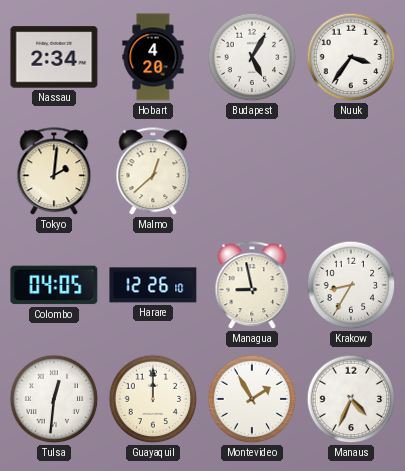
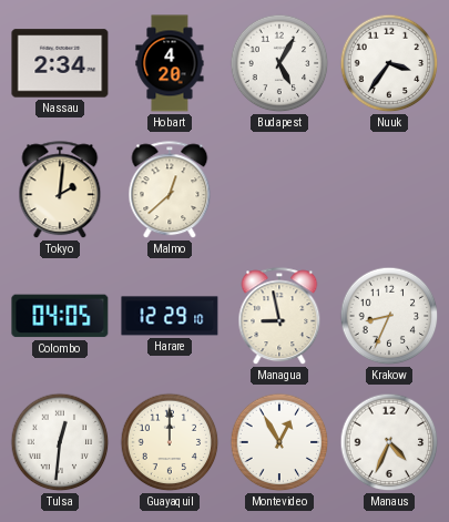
Harare: 12:26 -> 12:29 (170, 316)
Krakow: 8:35 -> 8:34 (389, 316)
Montevideo: 1:55 -> 12:55 (279, 442)
